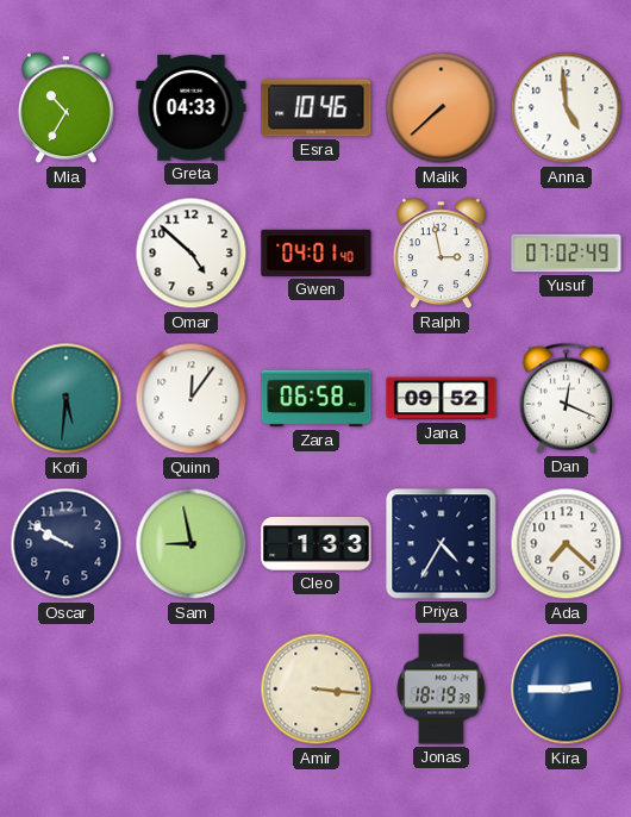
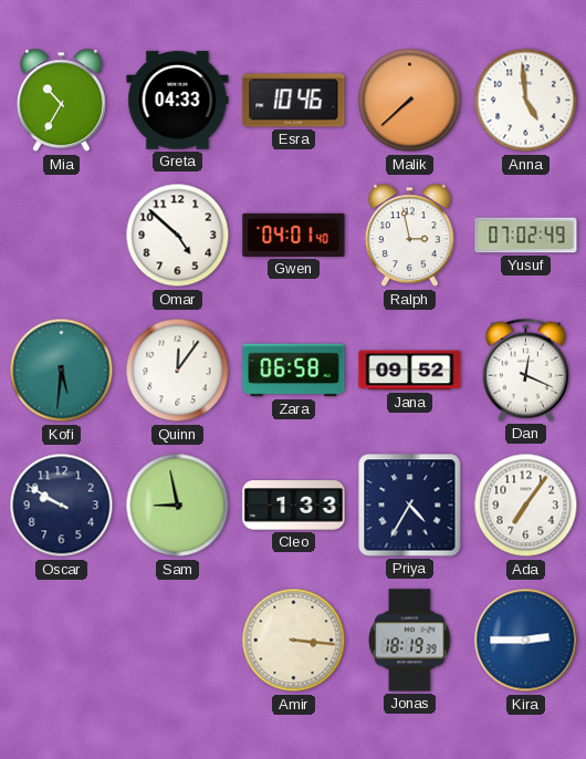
Ada: 7:22 -> 7:06 (526, 506)
